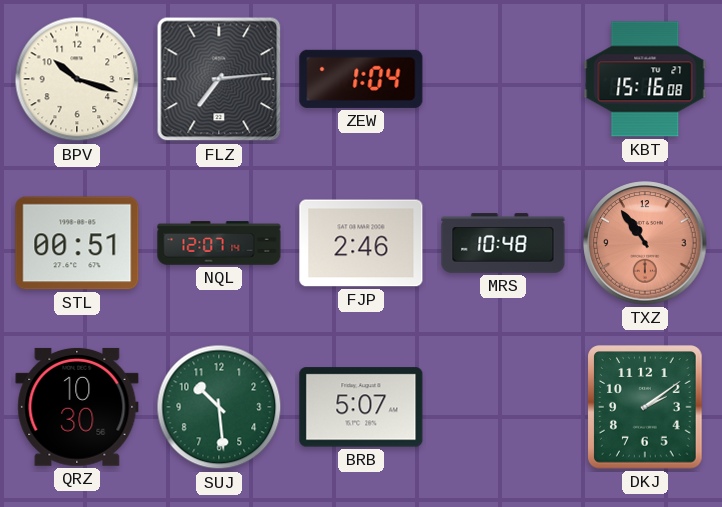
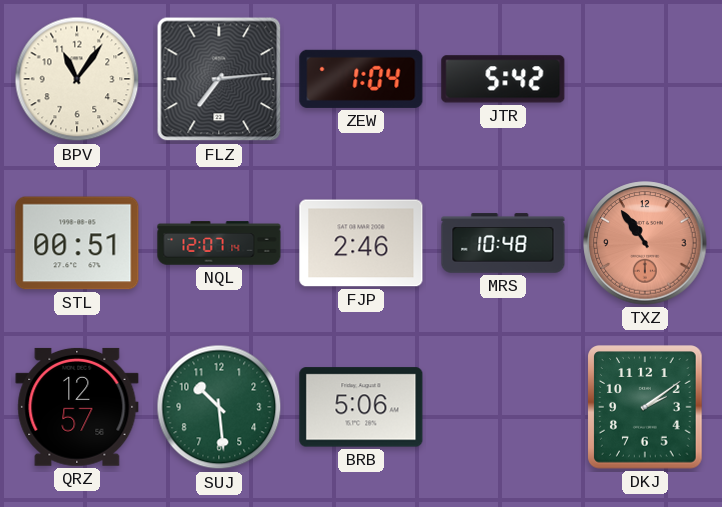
BPV: 10:18 -> 11:06 (77, 79)
JTR: none -> 5:42 (503, 79)
KBT: 15:16 -> none (645, 79)
QRZ: 10:30 -> 12:57 (77, 407)
BRB: 5:07 -> 5:06 (361, 407)
